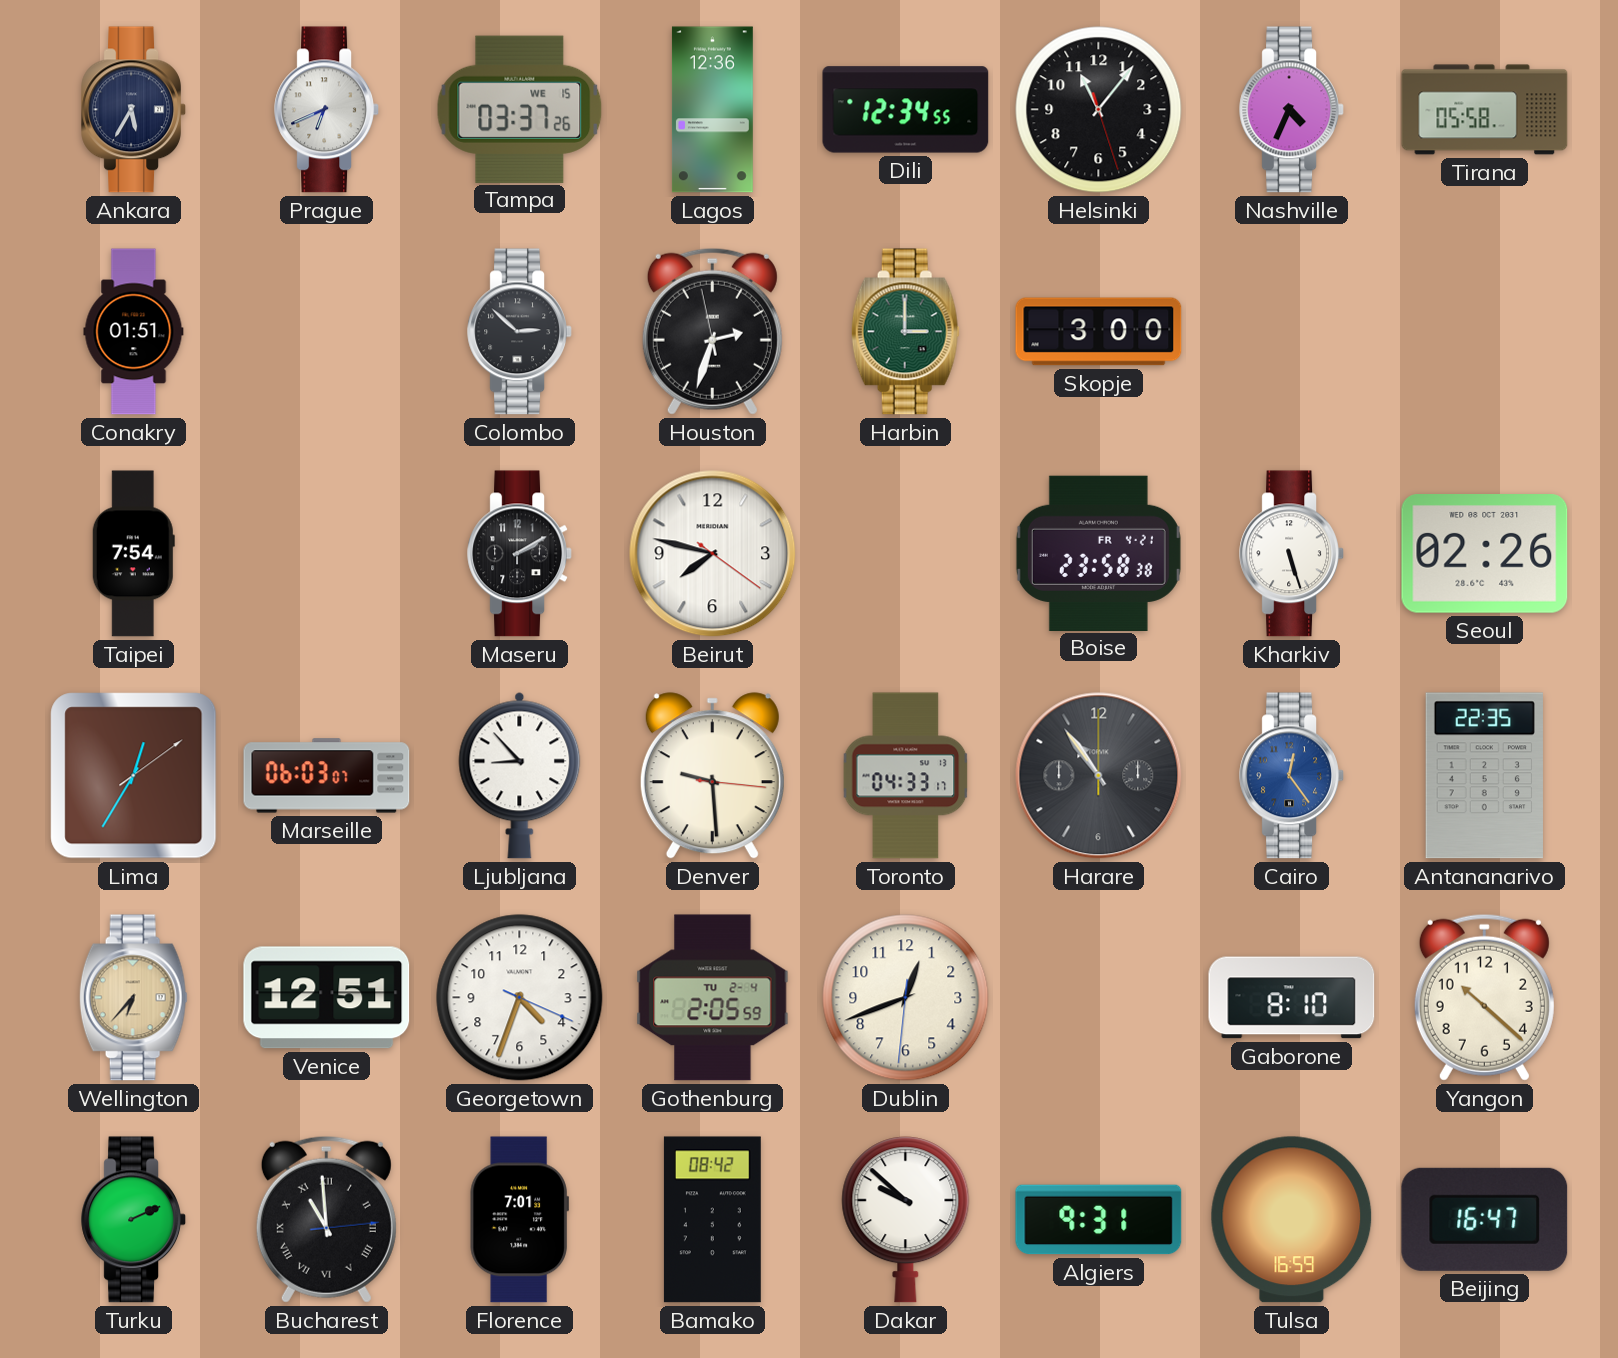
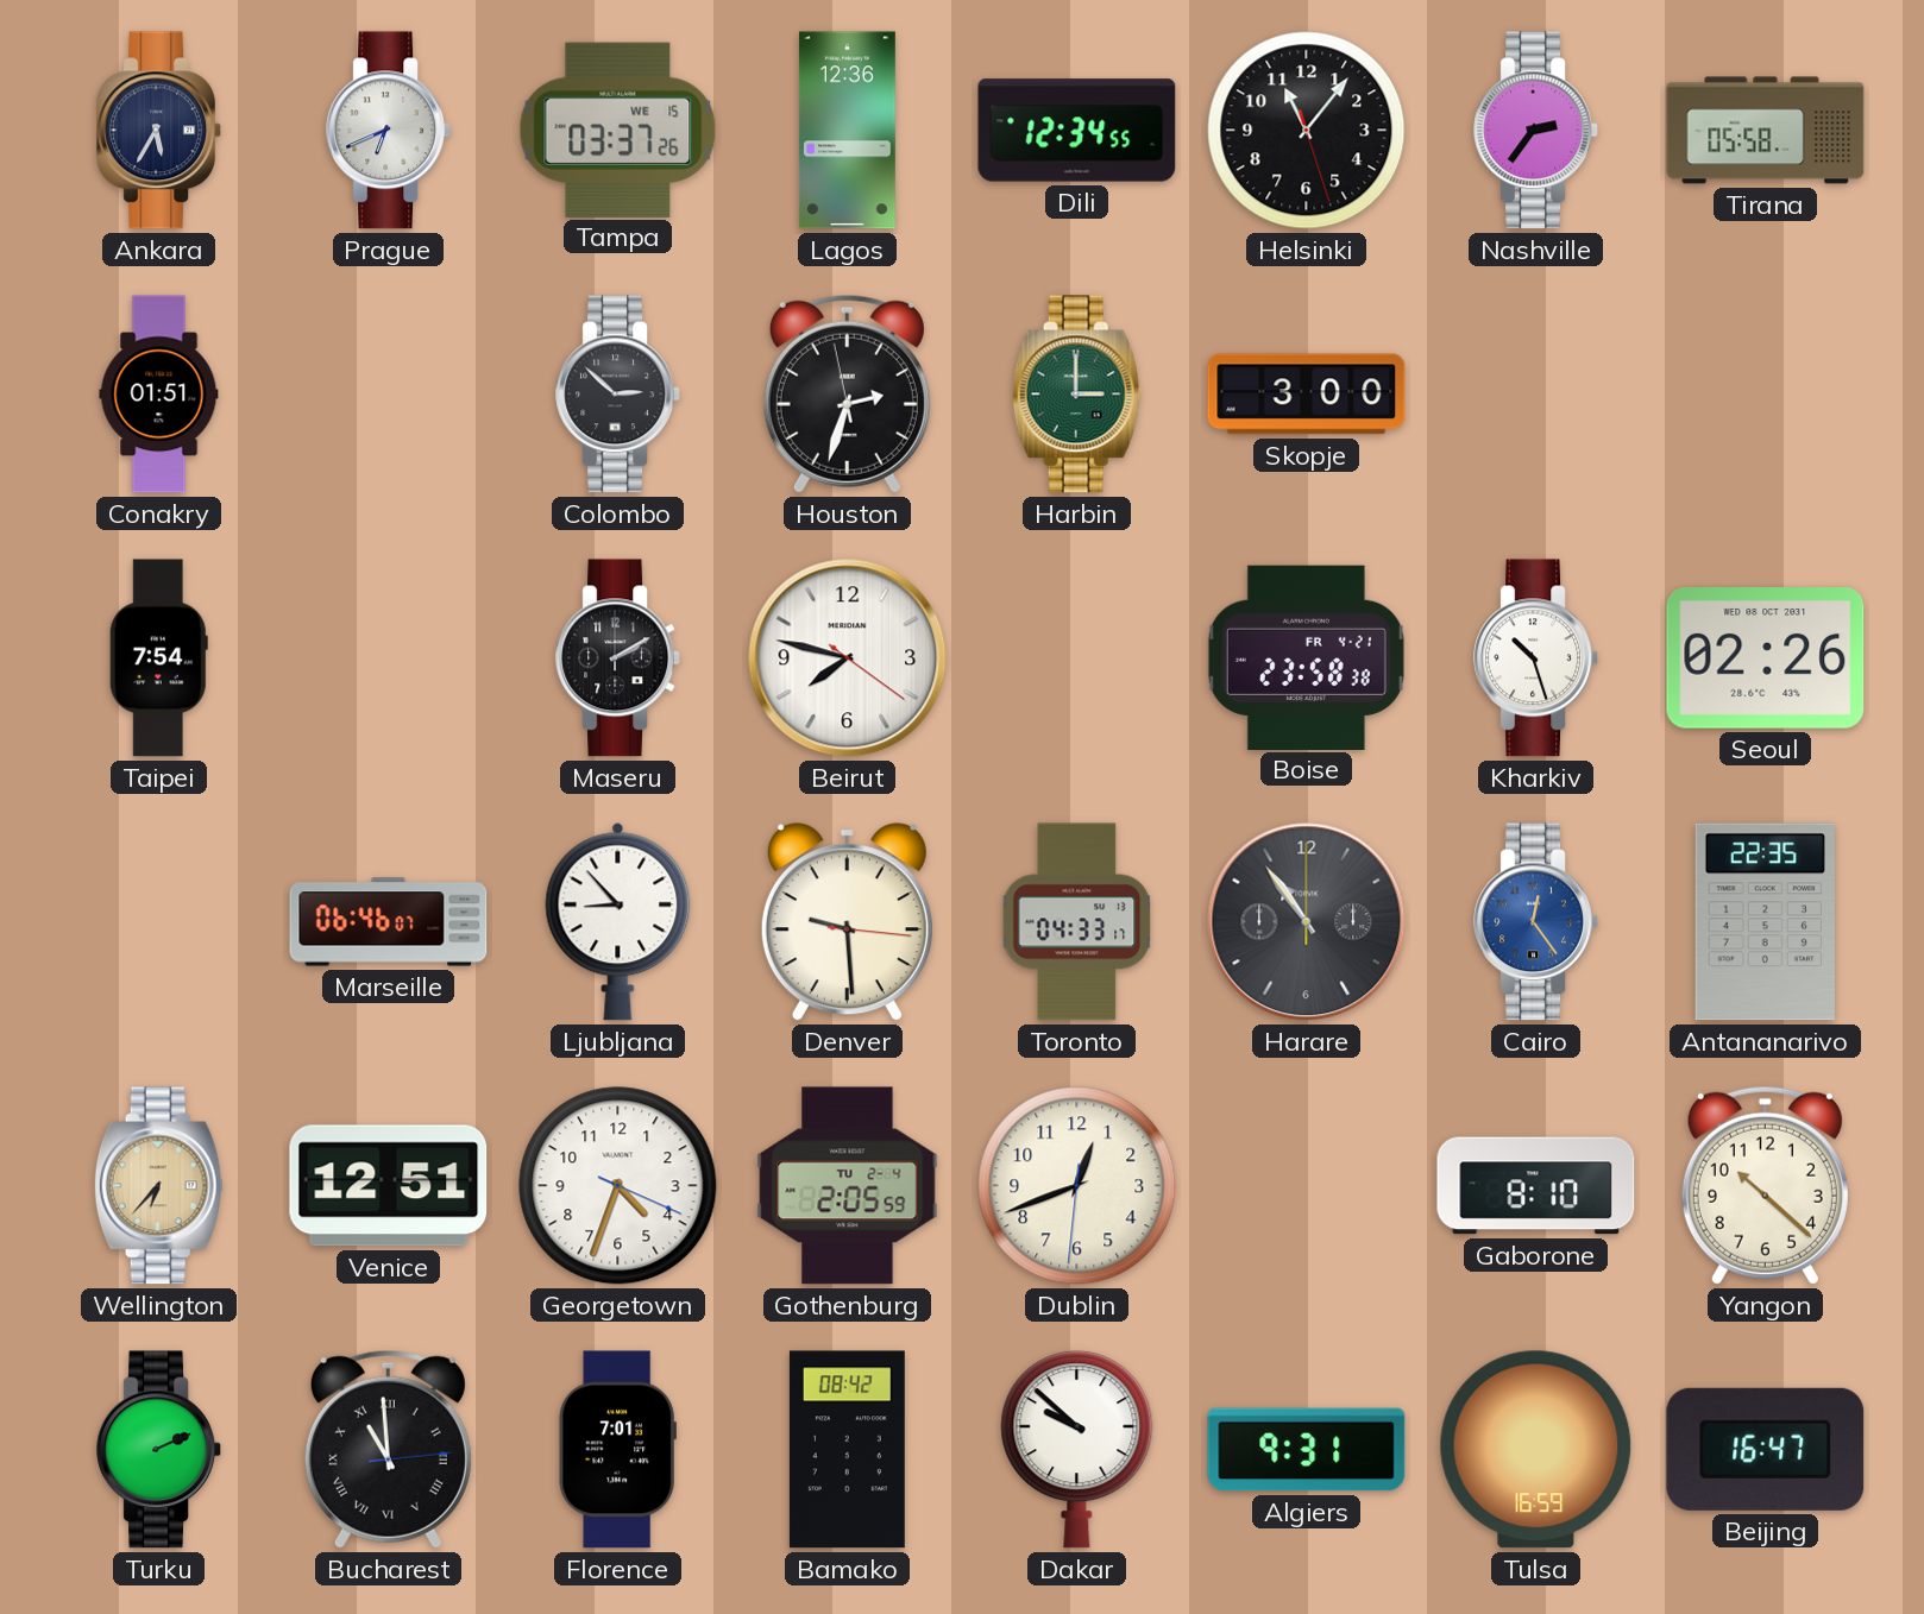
Nashville: 4:34 -> 2:36 (1536, 131)
Kharkiv: 5:27 -> 10:27 (1536, 658)
Lima: 12:35 -> none (134, 776)
Marseille: 06:03 -> 06:46 (389, 922)
